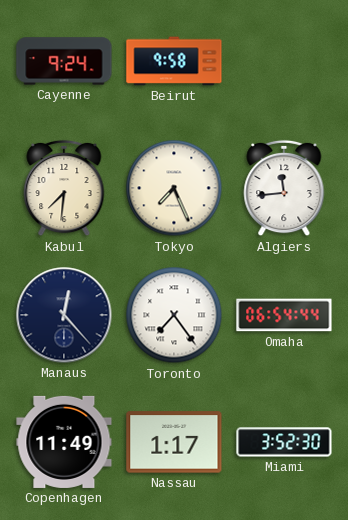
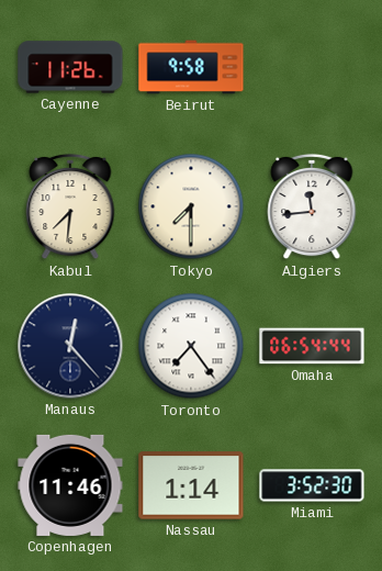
Cayenne: 9:24 -> 11:26 (70, 67)
Tokyo: 7:26 -> 7:30 (191, 206)
Copenhagen: 11:49 -> 11:46 (70, 485)
Nassau: 1:17 -> 1:14 (191, 485)
